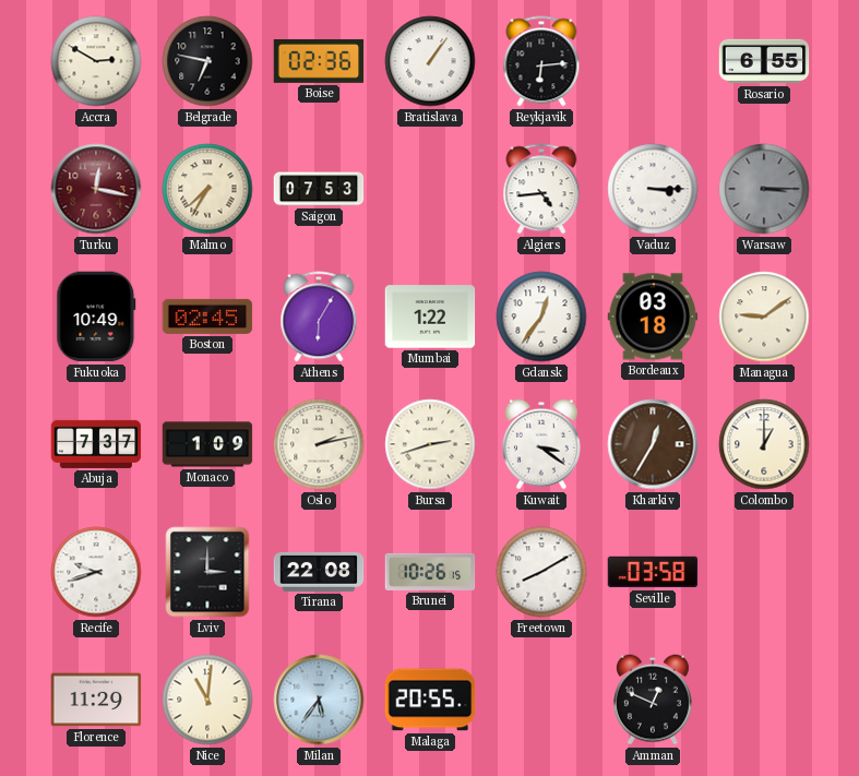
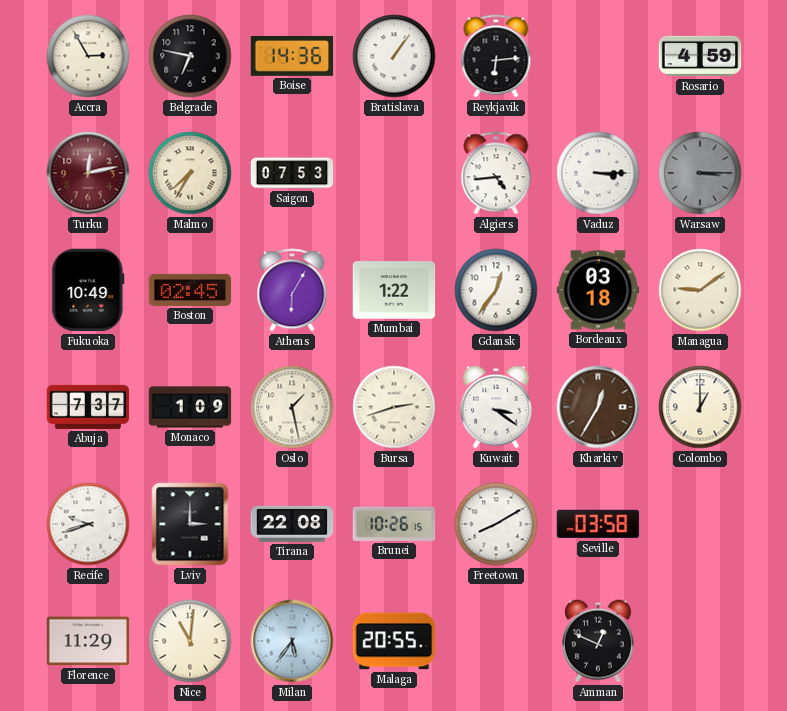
Accra: 2:50 -> 2:55 (88, 56)
Boise: 02:36 -> 14:36 (292, 56)
Rosario: 6:55 -> 4:59 (700, 56)
Turku: 12:17 -> 12:13 (88, 173)
Oslo: 2:13 -> 1:28 (292, 407)
